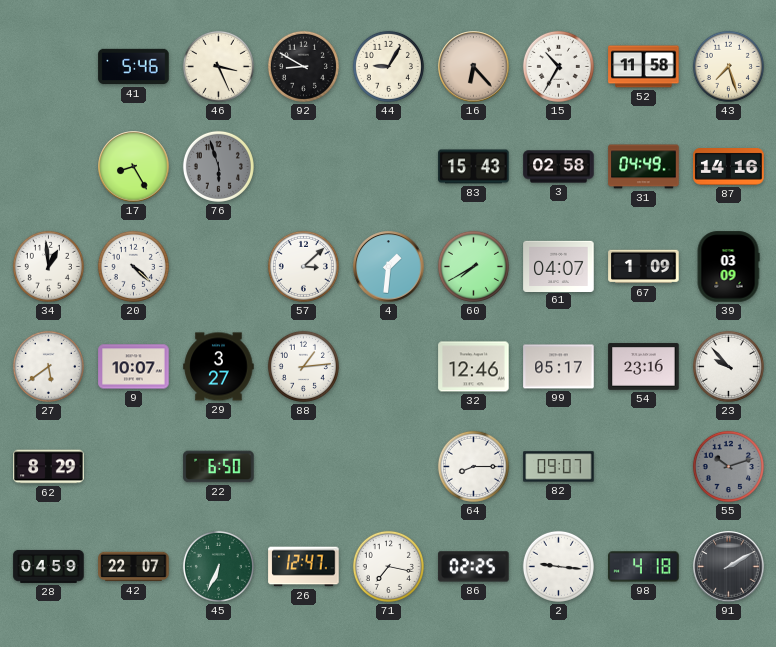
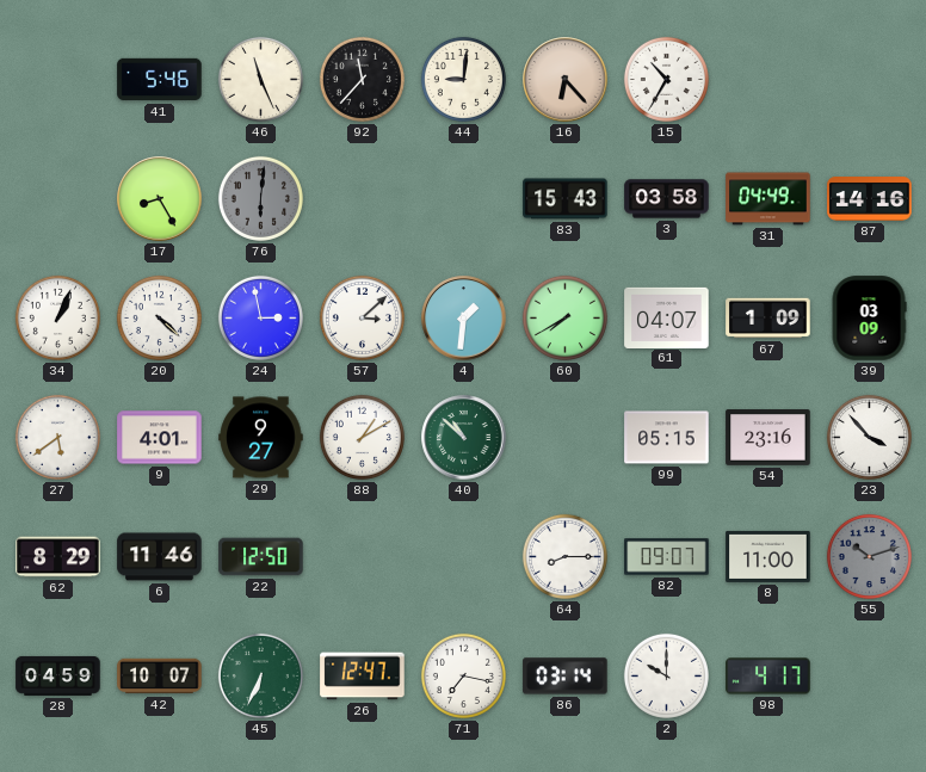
46: 3:26 -> 11:26 (260, 79)
92: 8:50 -> 11:37 (362, 79)
44: 9:05 -> 9:01 (463, 79)
52: 11:58 -> none (644, 67)
43: 7:27 -> none (728, 66)
76: 5:57 -> 6:01 (260, 198)
3: 02:58 -> 03:58 (667, 199)
34: 12:59 -> 1:04 (57, 317)
24: none -> 2:58 (260, 317)
9: 10:07 -> 4:01 (160, 438)
29: 3:27 -> 9:27 (261, 438)
88: 1:14 -> 1:10 (362, 437)
40: none -> 10:52 (464, 438)
32: 12:46 -> none (474, 367)
99: 05:17 -> 05:15 (667, 438)
23: 9:53 -> 3:53 (869, 437)
6: none -> 11:46 (160, 557)
22: 6:50 -> 12:50 (261, 557)
8: none -> 11:00 (768, 556)
42: 22:07 -> 10:07 (160, 677)
86: 02:25 -> 03:14 (566, 677)
2: 9:16 -> 10:00 (666, 675)
98: 4:18 -> 4:17 (768, 677)
91: 2:10 -> none (729, 567)
